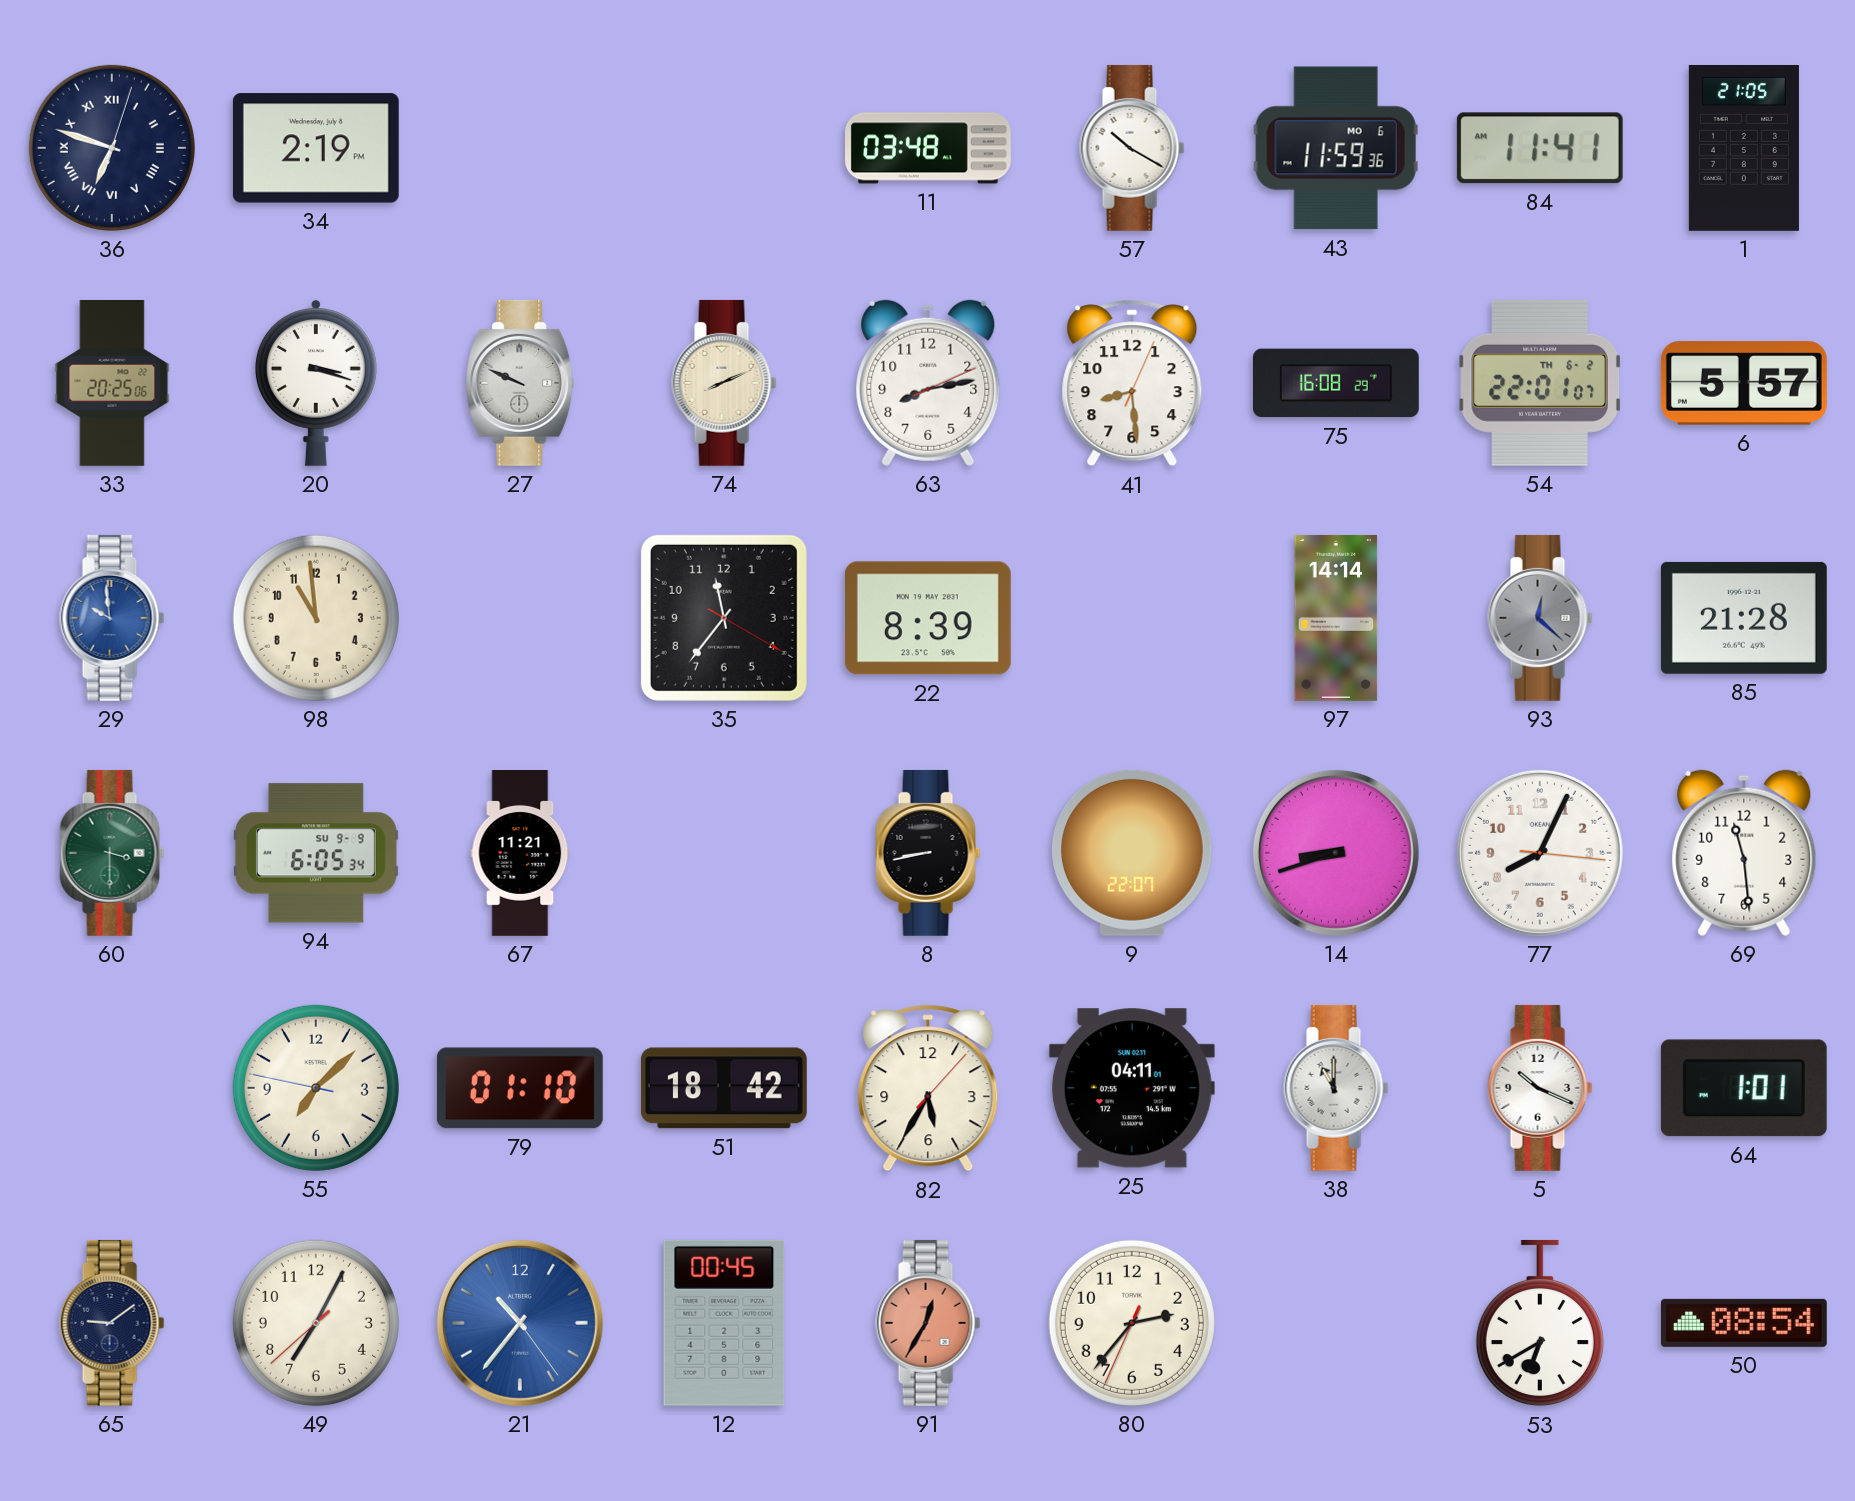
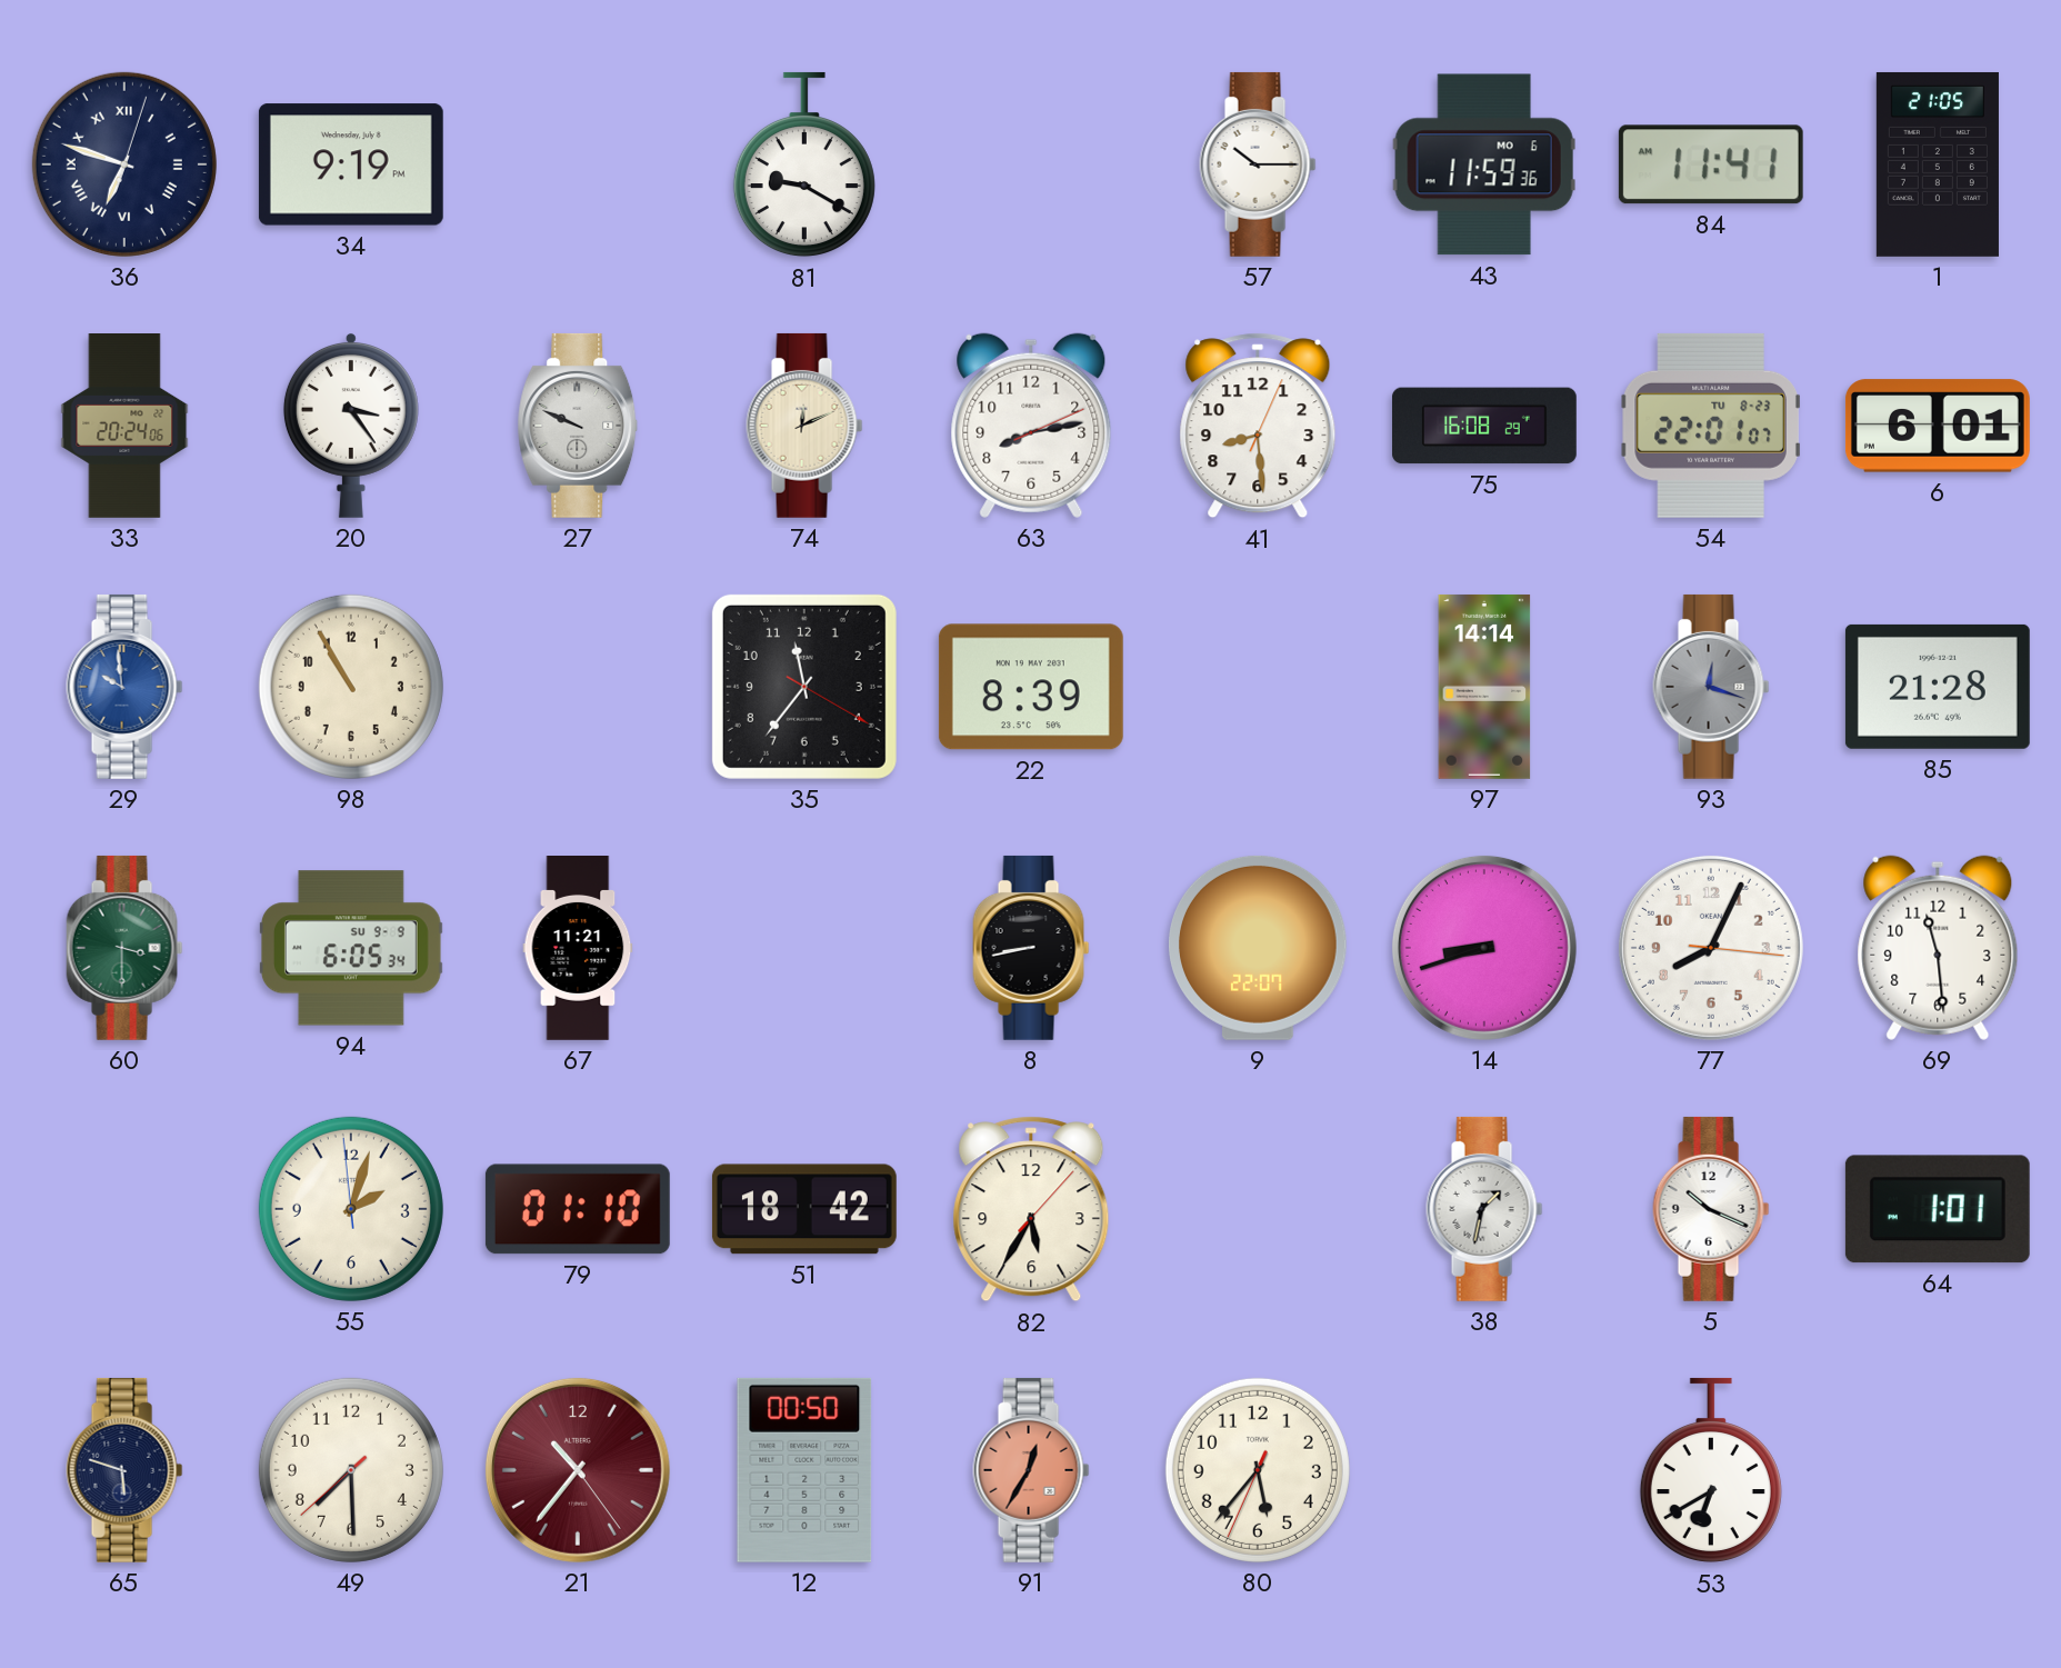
34: 2:19 -> 9:19 (351, 164)
81: none -> 9:20 (804, 164)
11: 03:48 -> none (929, 148)
57: 10:20 -> 10:15 (1258, 164)
33: 20:25 -> 20:24 (124, 427)
20: 3:18 -> 3:24 (351, 425)
74: 8:11 -> 12:11 (804, 426)
54 date: TH 6-2 -> TU 8-23 (1711, 426)
6: 5:57 -> 6:01 (1938, 426)
98: 10:59 -> 10:55 (351, 687)
93: 12:22 -> 12:18 (1711, 687)
55: 7:07 -> 2:02 (351, 1209)
25: 04:11 -> none (1132, 1088)
38: 11:00 -> 1:32 (1484, 1209)
65: 9:09 -> 5:48 (124, 1470)
49: 7:04 -> 7:29 (351, 1470)
21 dial: blue -> burgundy (578, 1470)
12: 00:45 -> 00:50 (804, 1470)
80: 2:36 -> 5:36 (1258, 1470)
50: 08:54 -> none (1744, 1323)
